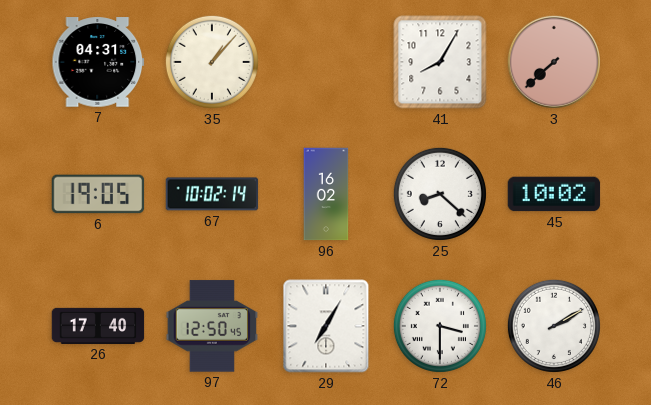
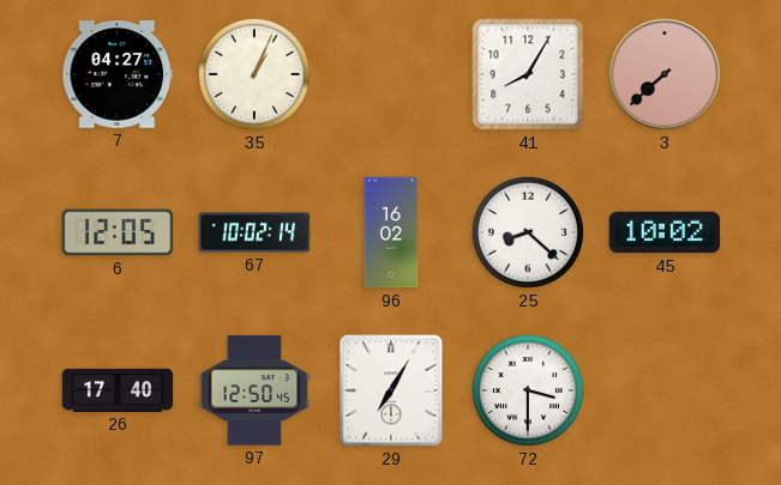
7: 04:31 -> 04:27 (118, 74)
35: 1:07 -> 1:04 (254, 74)
6: 19:05 -> 12:05 (118, 232)
46: 2:10 -> none (554, 326)
